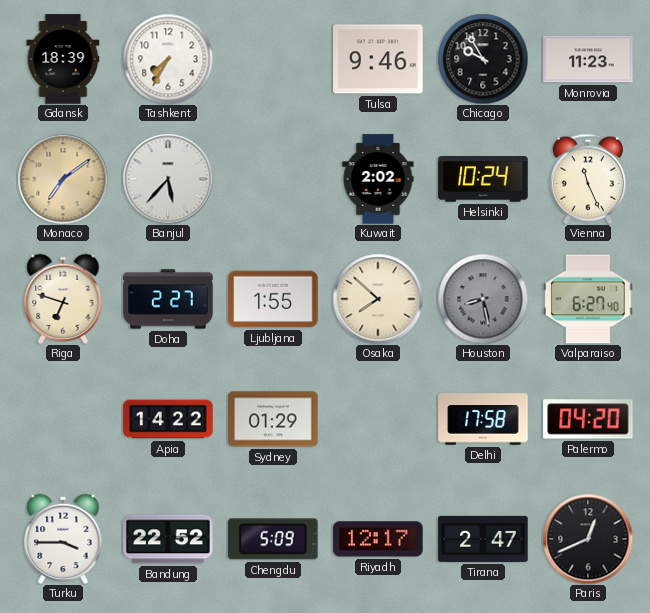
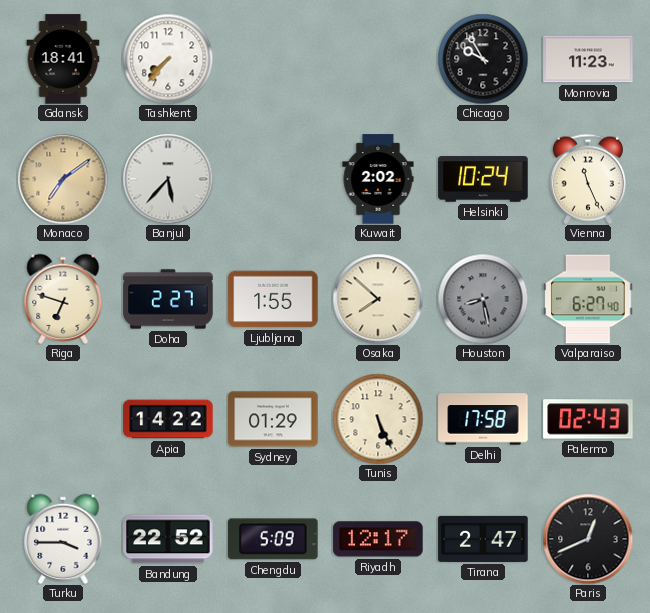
Gdansk: 18:39 -> 18:41 (63, 59)
Tashkent: 7:35 -> 7:37 (168, 59)
Tulsa: 9:46 -> none (378, 59)
Tunis: none -> 5:26 (378, 419)
Palermo: 04:20 -> 02:43 (588, 419)
